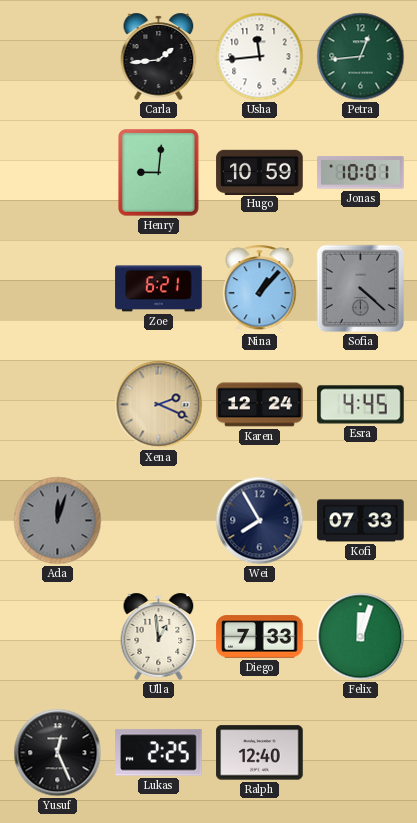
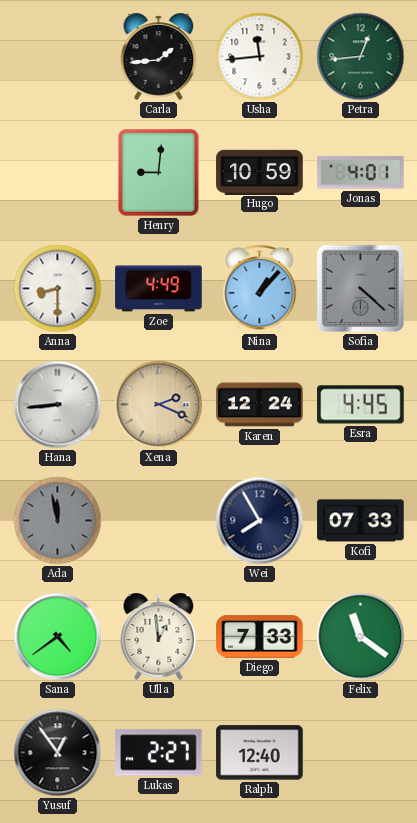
Jonas: 10:01 -> 4:01 (361, 173)
Anna: none -> 8:30 (58, 289)
Zoe: 6:21 -> 4:49 (159, 289)
Hana: none -> 8:44 (58, 405)
Ada: 12:03 -> 11:58 (58, 521)
Sana: none -> 4:39 (58, 637)
Felix: 12:03 -> 11:21 (361, 637)
Yusuf: 12:26 -> 12:54 (58, 753)
Lukas: 2:25 -> 2:27 (159, 753)
